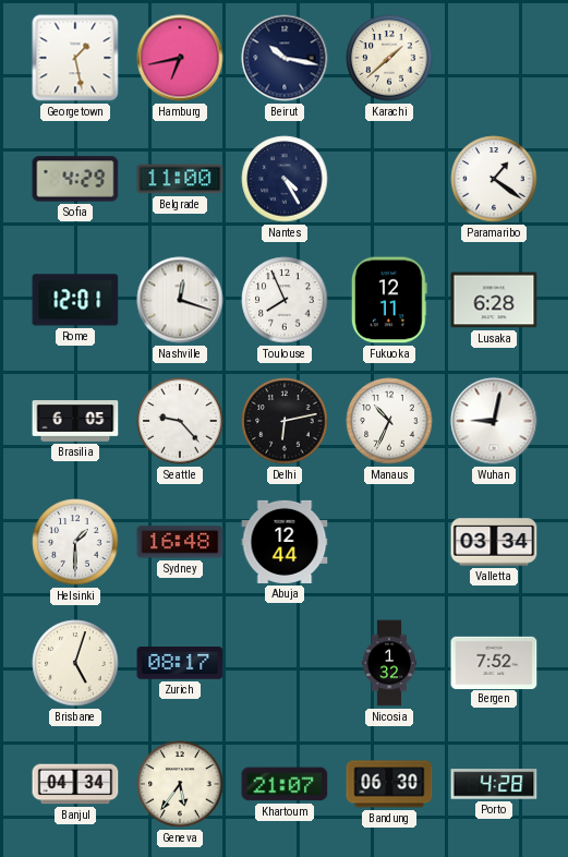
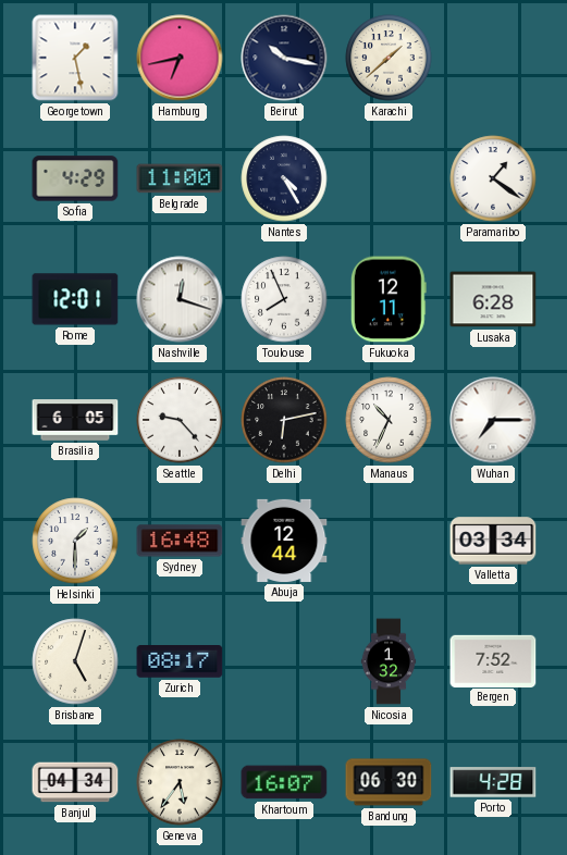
Wuhan: 9:02 -> 7:15 (493, 420)
Khartoum: 21:07 -> 16:07 (284, 782)
